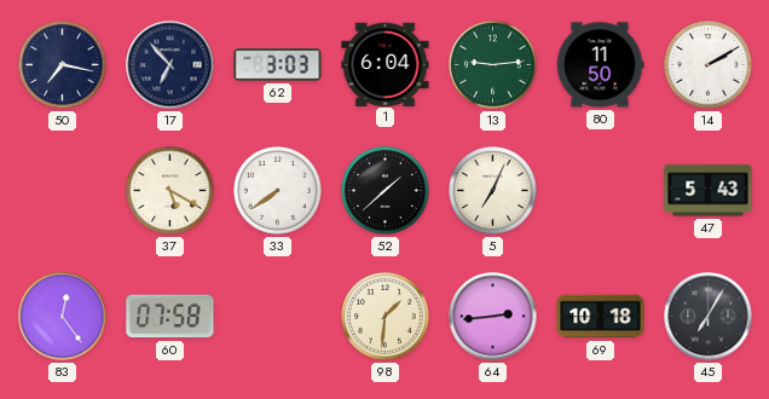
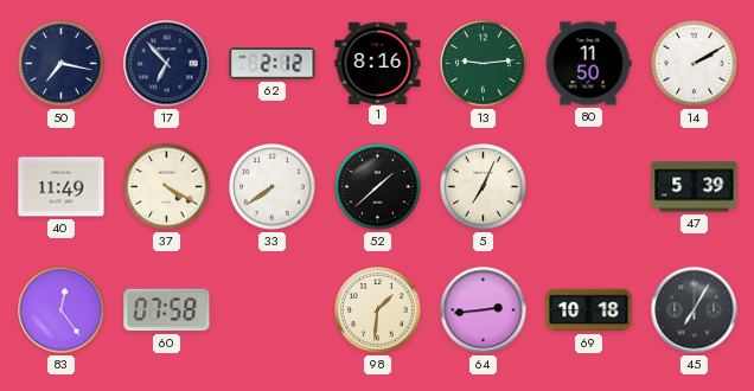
62: 3:03 -> 2:12 (273, 64)
1: 6:04 -> 8:16 (378, 63)
40: none -> 11:49 (62, 187)
37: 5:20 -> 4:20 (167, 187)
47: 5:43 -> 5:39 (695, 187)
